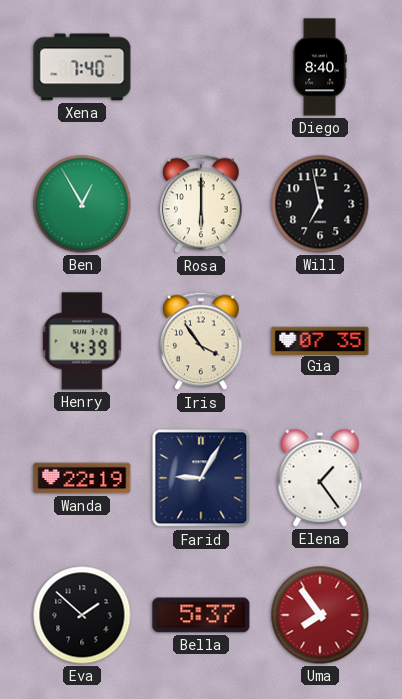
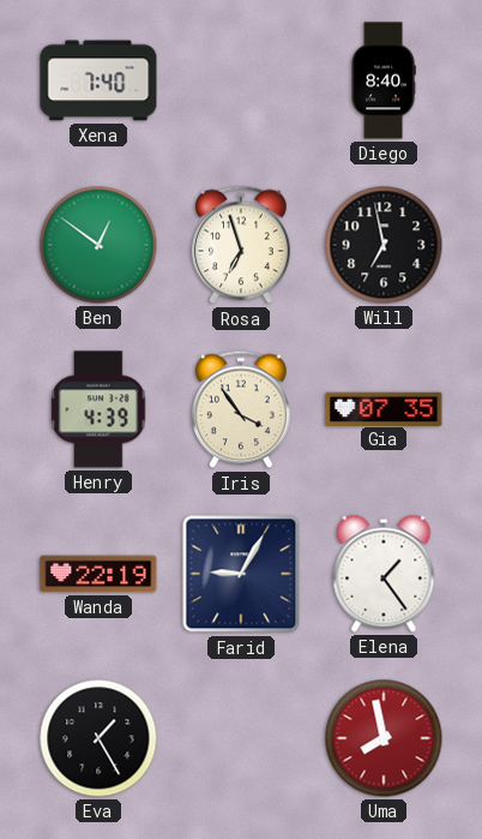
Ben: 12:55 -> 12:51 (98, 245)
Rosa: 6:00 -> 6:57 (242, 245)
Eva: 1:52 -> 1:25 (98, 738)
Bella: 5:37 -> none (201, 615)
Uma: 7:54 -> 7:58 (384, 738)
